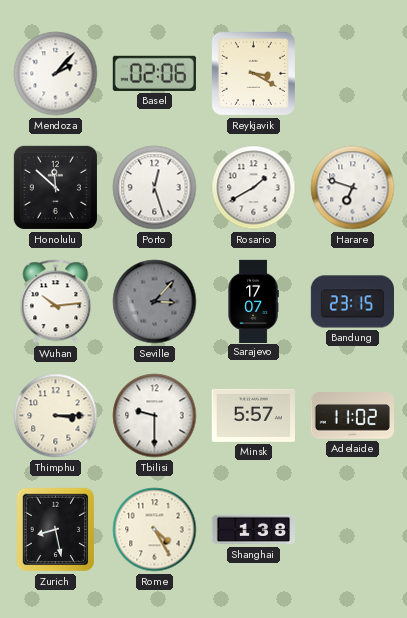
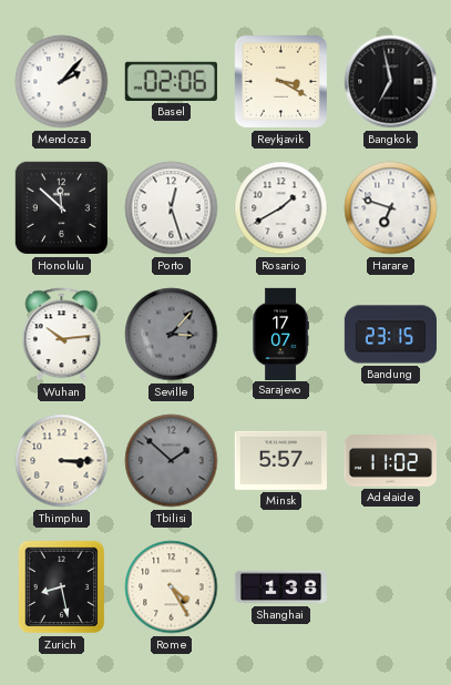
Bangkok: none -> 6:58 (391, 82)
Tbilisi: 9:30 -> 1:52 (172, 461)
Tbilisi dial: white -> grey (172, 461)
